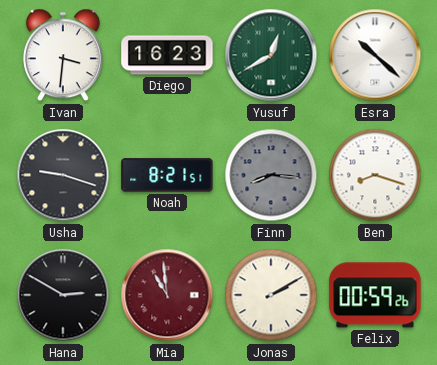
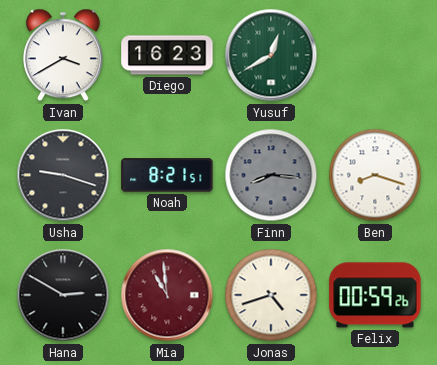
Ivan: 3:31 -> 3:40 (63, 55)
Esra: 10:22 -> none (375, 55)
Jonas: 2:10 -> 4:42 (271, 295)
